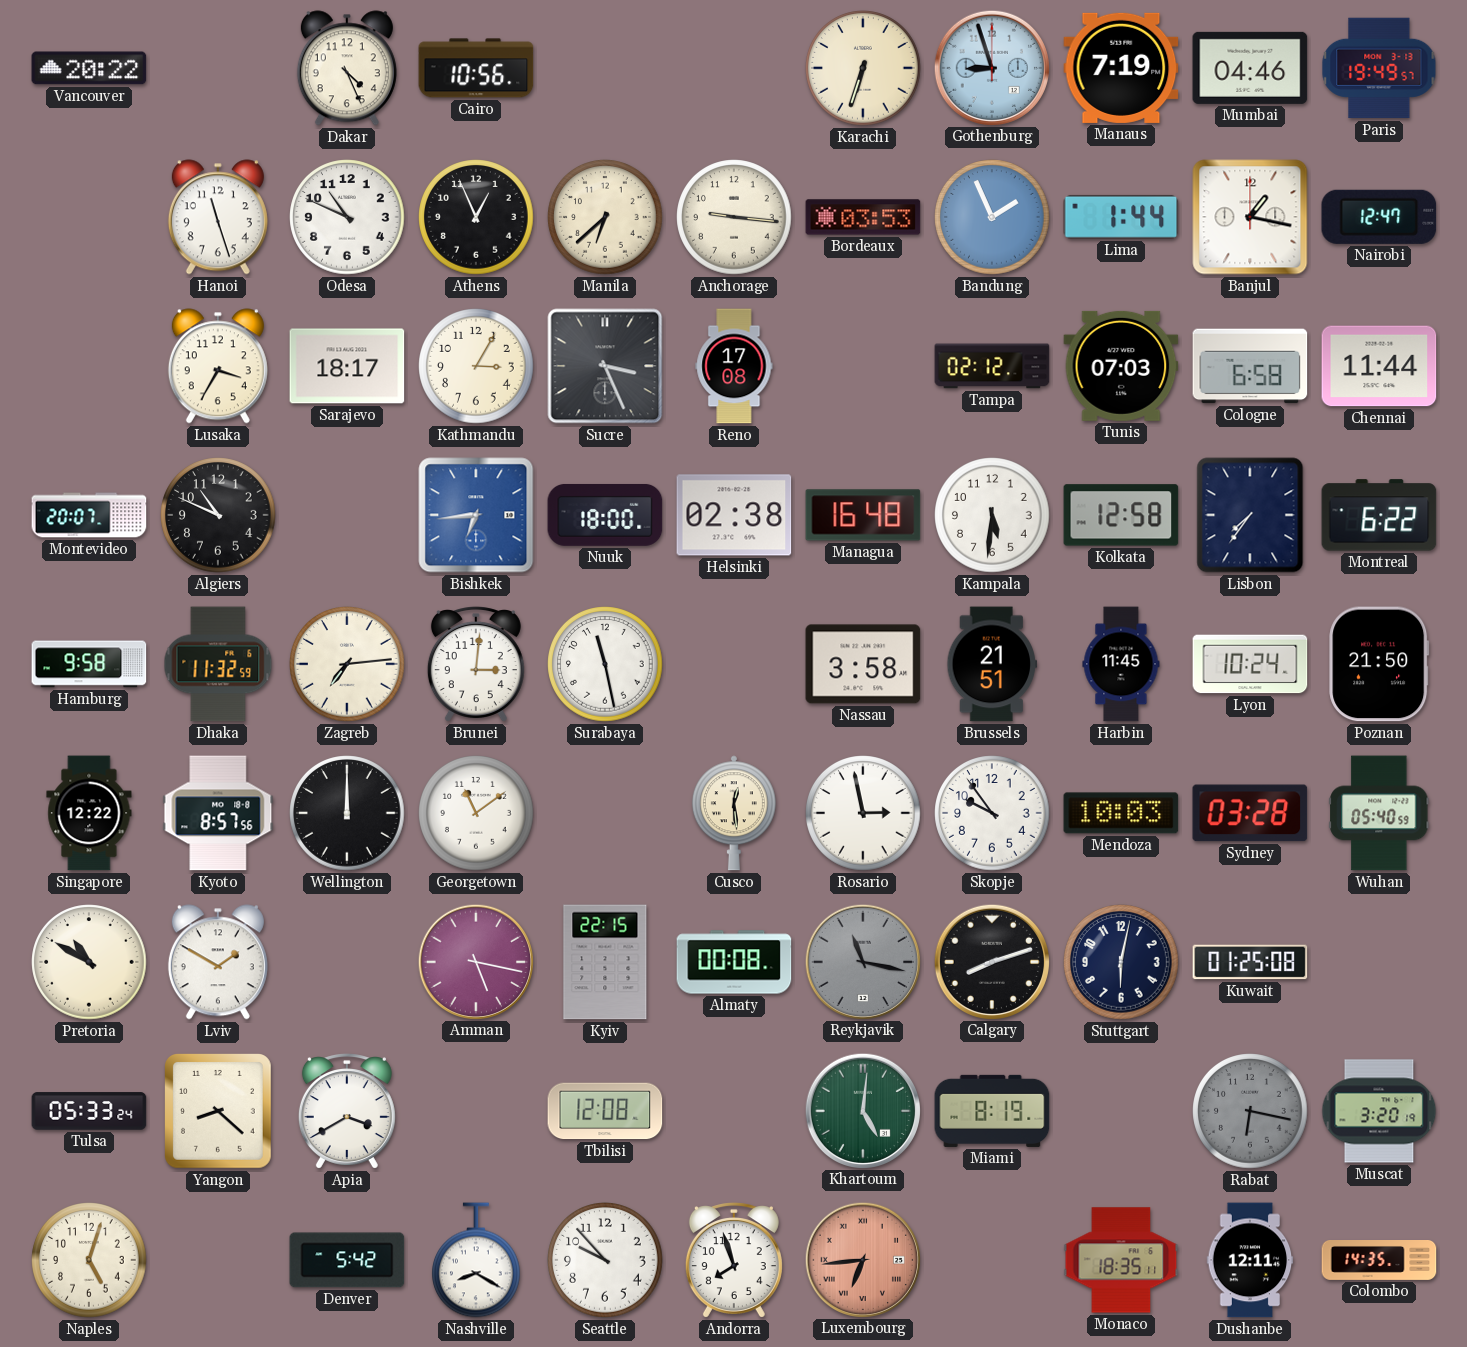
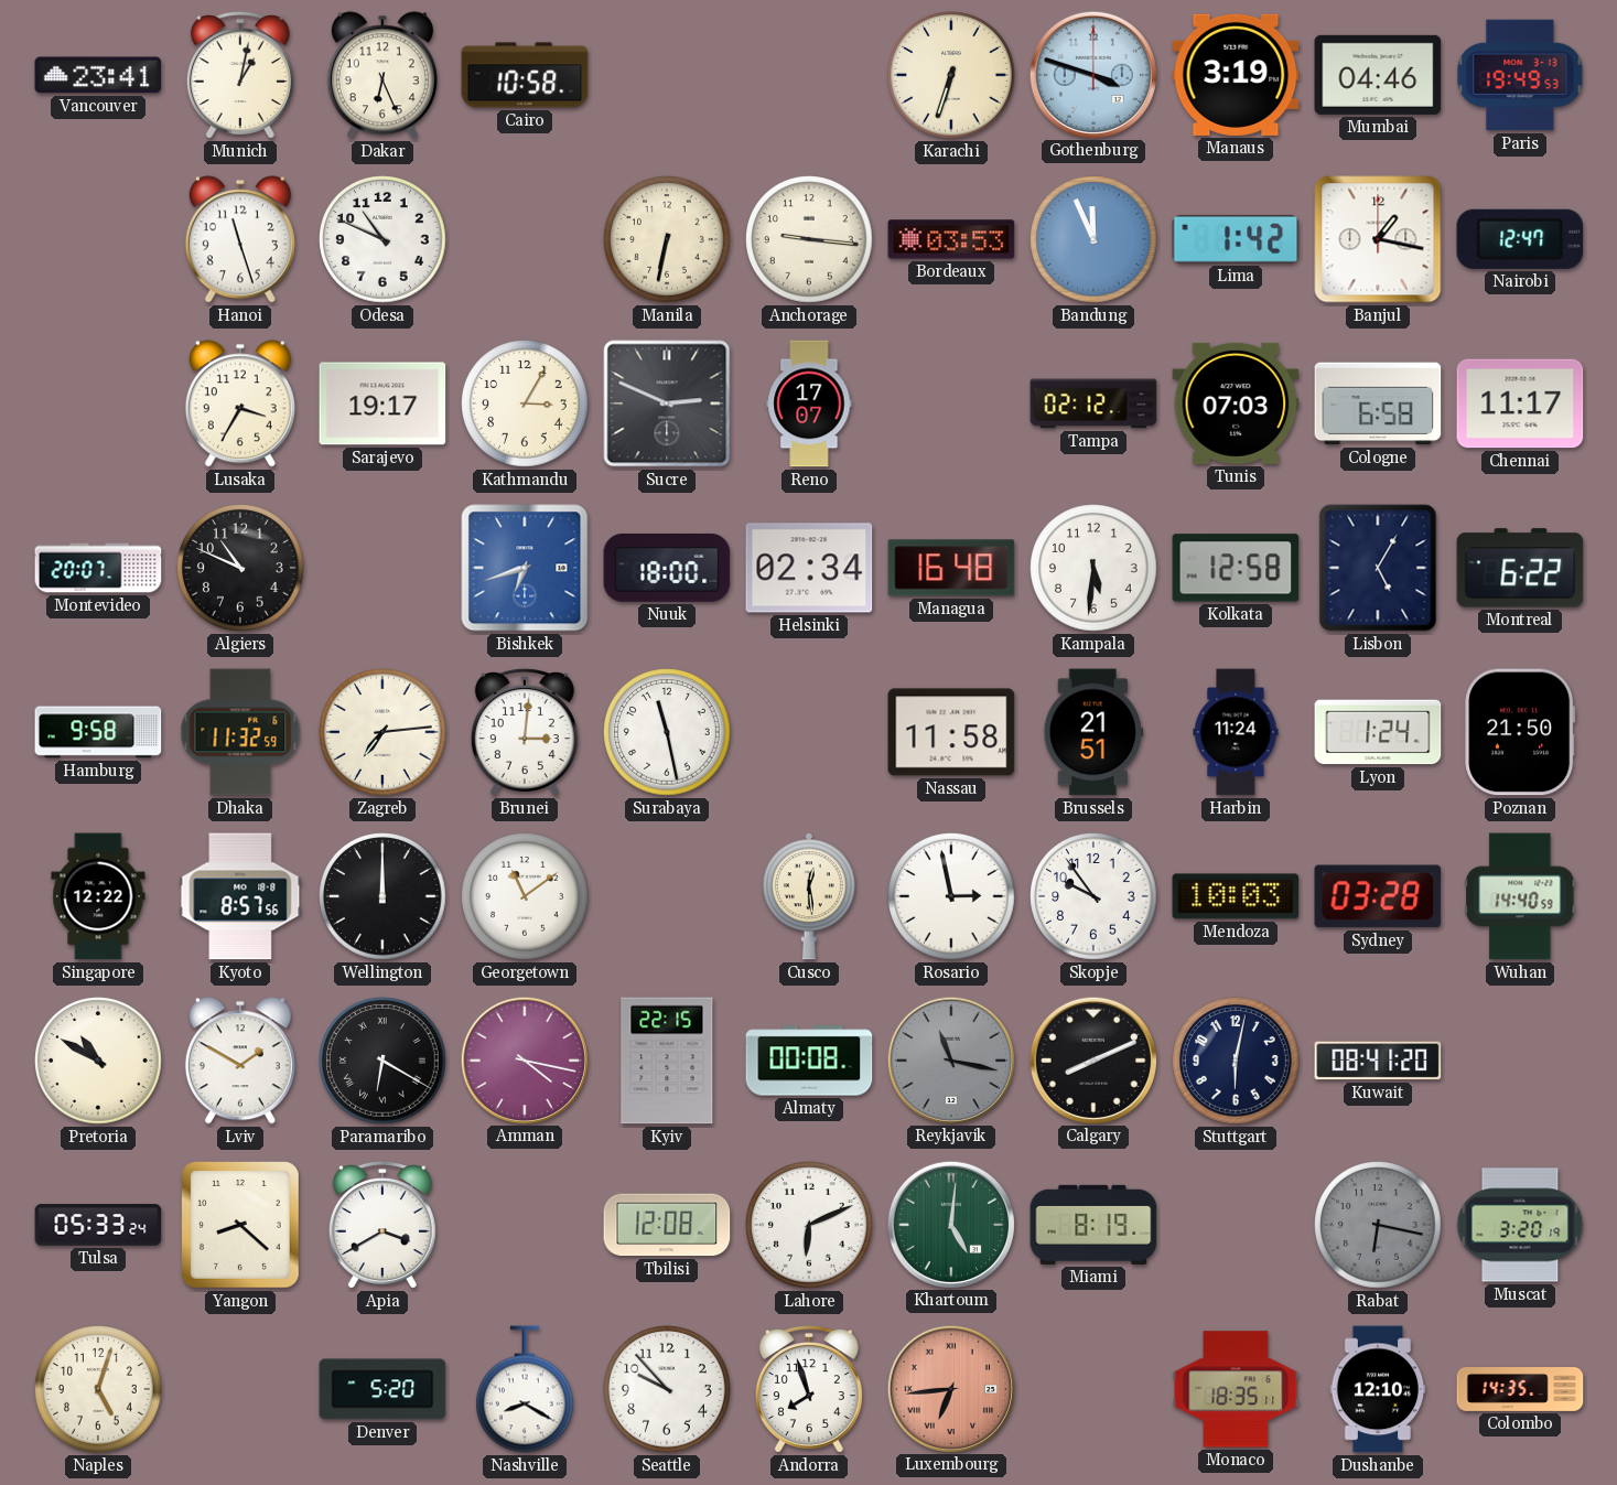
Vancouver: 20:22 -> 23:41 (98, 75)
Munich: none -> 1:02 (240, 75)
Dakar: 4:26 -> 6:26 (382, 75)
Cairo: 10:56 -> 10:58 (525, 75)
Gothenburg: 8:57 -> 3:48 (1092, 74)
Manaus: 7:19 -> 3:19 (1236, 75)
Paris: 19:49:57 -> 19:49:53 (1520, 75)
Athens: 12:56 -> none (476, 217)
Manila: 6:38 -> 6:32 (667, 239)
Bandung: 1:56 -> 11:56 (1093, 239)
Lima: 1:44 -> 1:42 (1236, 239)
Sarajevo: 18:17 -> 19:17 (382, 403)
Sucre: 3:26 -> 2:49 (667, 403)
Reno: 17:08 -> 17:07 (809, 403)
Chennai: 11:44 -> 11:17 (1520, 403)
Bishkek: 6:44 -> 6:42 (525, 568)
Helsinki: 02:38 -> 02:34 (809, 568)
Lisbon: 7:36 -> 5:05 (1378, 568)
Nassau: 3:58 -> 11:58 (951, 732)
Harbin: 11:45 -> 11:24 (1236, 732)
Lyon: 10:24 -> 1:24 (1378, 732)
Wuhan: 05:40 -> 14:40 (1520, 896)
Paramaribo: none -> 6:20 (382, 1061)
Amman: 5:17 -> 4:17 (524, 1059)
Calgary: 8:12 -> 8:11 (1092, 1059)
Kuwait: 01:25 -> 08:41 (1378, 1061)
Lahore: none -> 6:11 (809, 1225)
Denver: 5:42 -> 5:20 (382, 1389)
Dushanbe: 12:11 -> 12:10 (1378, 1389)
